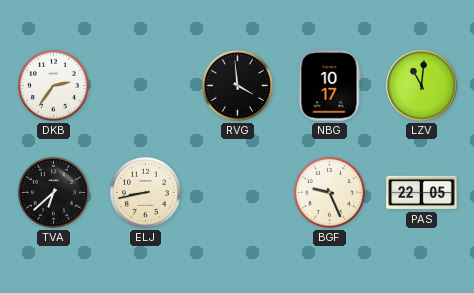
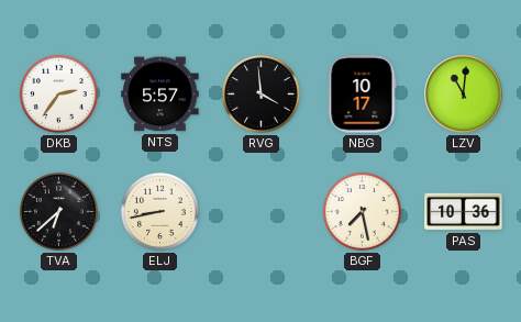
NTS: none -> 5:57 (160, 95)
BGF: 9:26 -> 7:28 (362, 211)
PAS: 22:05 -> 10:36 (464, 212)
